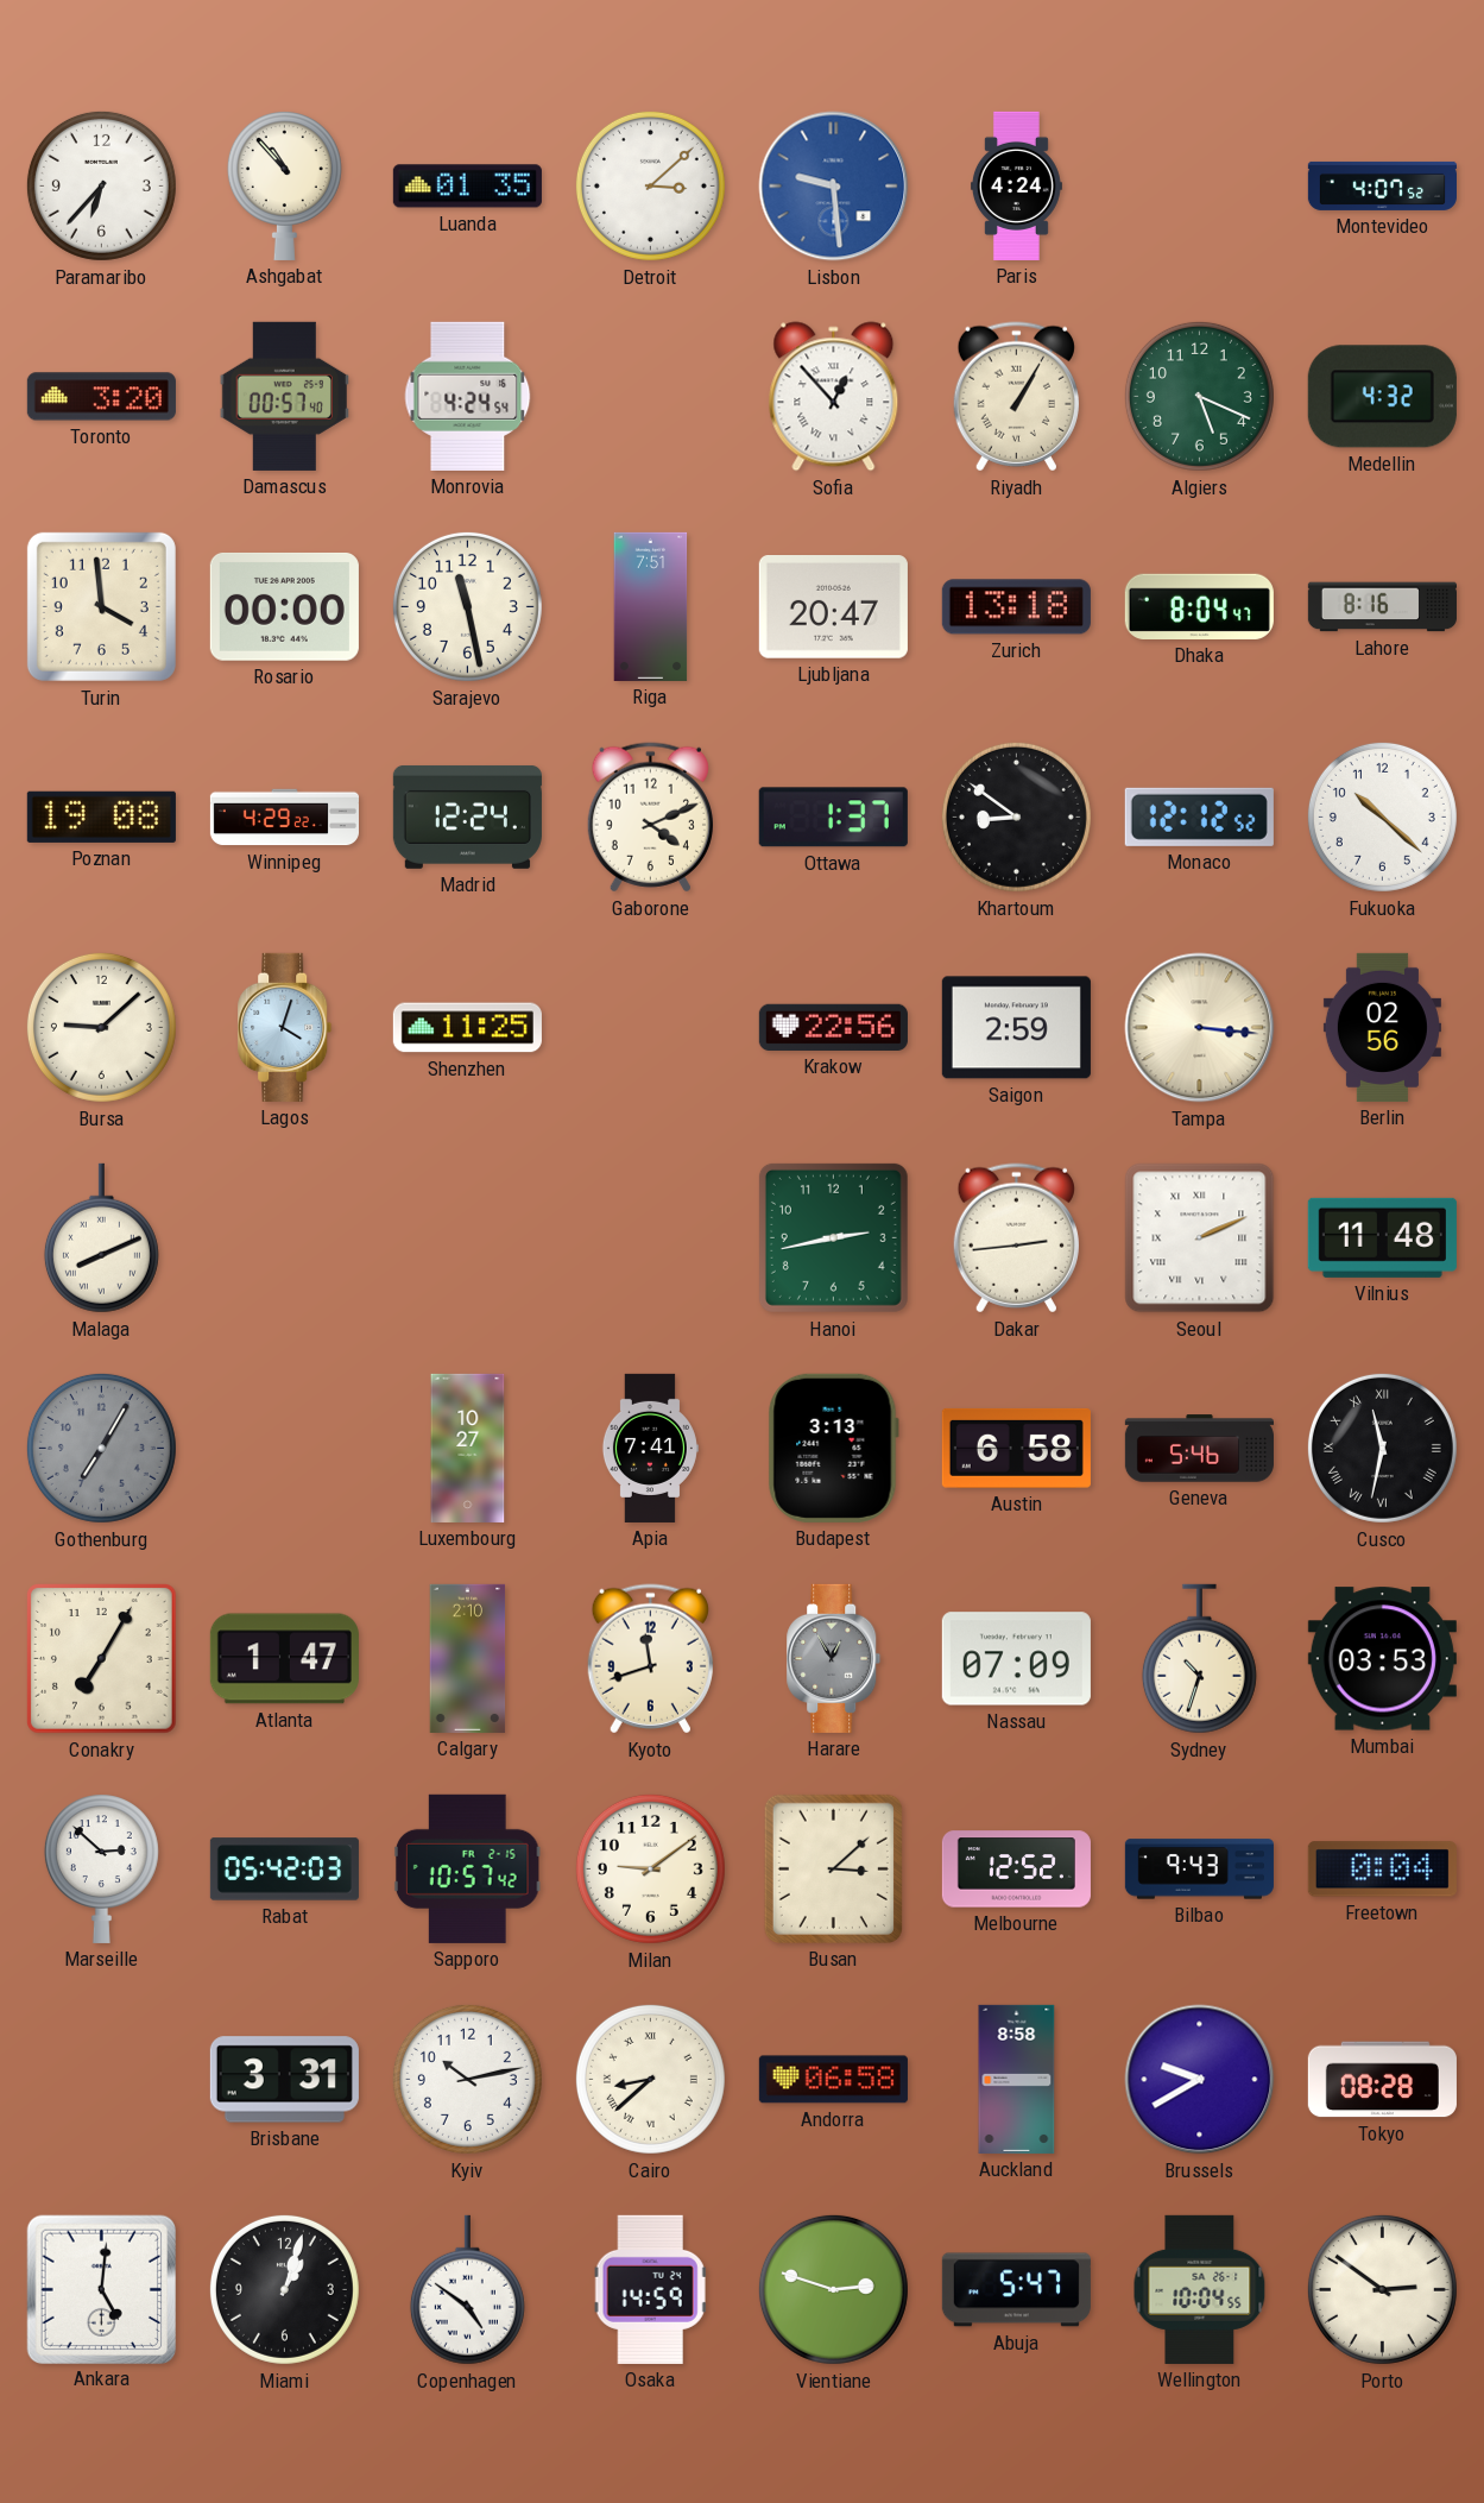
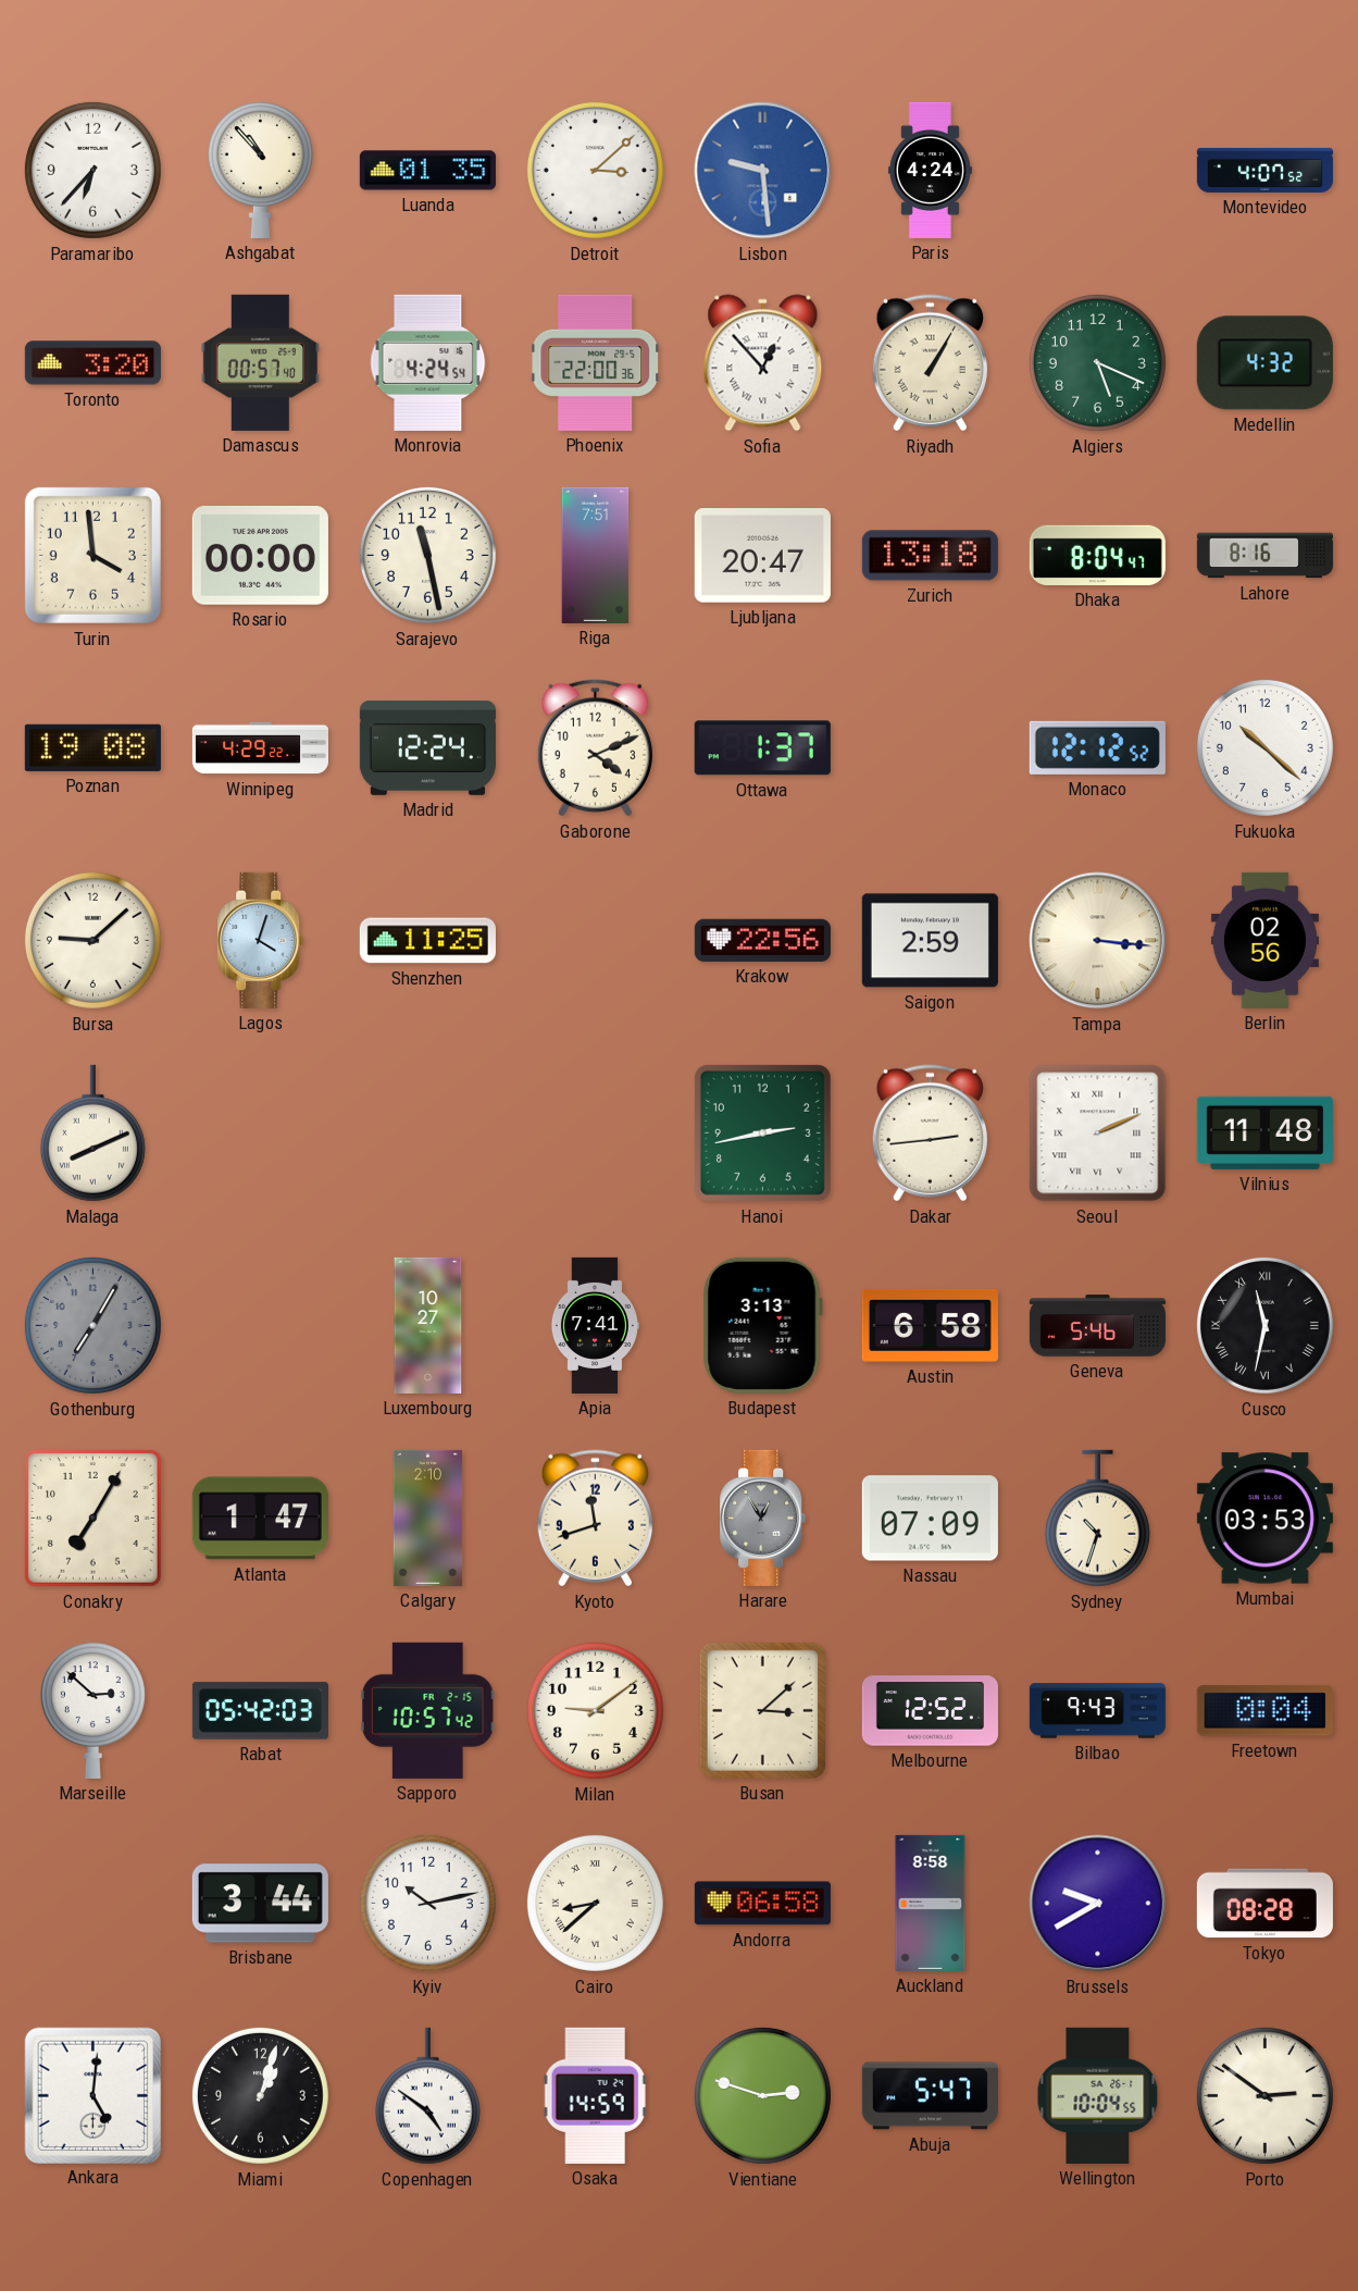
Phoenix: none -> 22:00 (596, 362)
Khartoum: 8:51 -> none (1016, 817)
Brisbane: 3:31 -> 3:44 (260, 1904)
